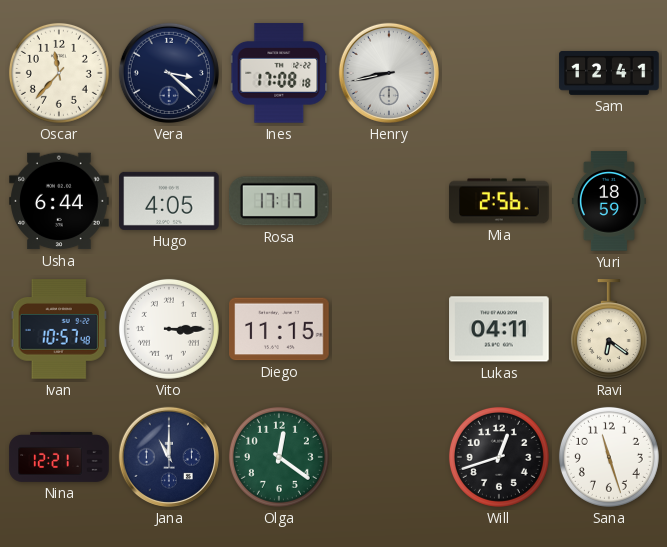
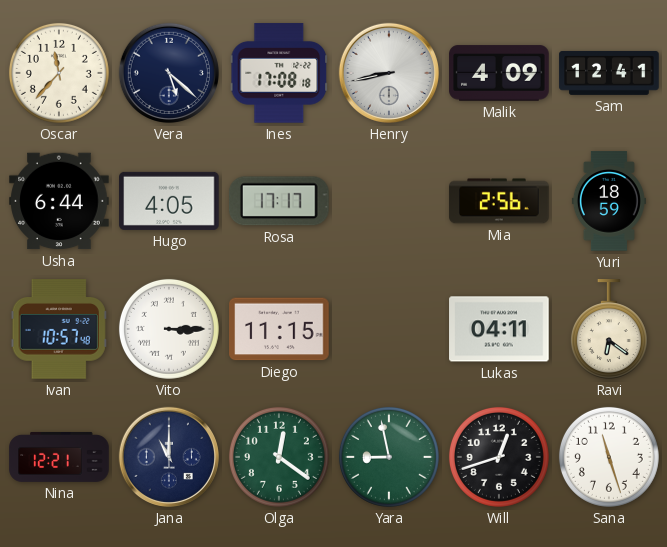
Vera: 3:22 -> 5:22 (169, 73)
Malik: none -> 4:09 (499, 73)
Yara: none -> 8:58 (389, 457)
